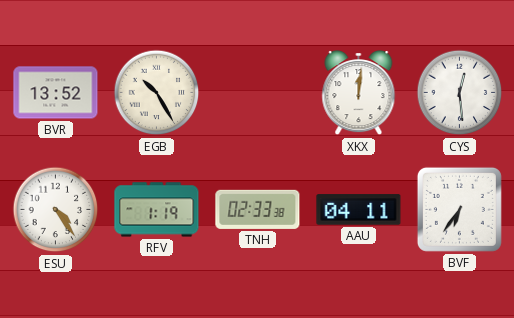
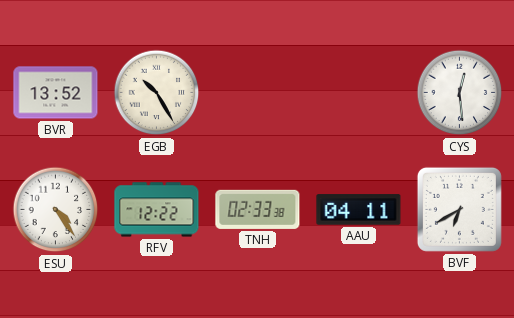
XKX: 12:01 -> none (359, 94)
RFV: 1:19 -> 12:22 (157, 210)
BVF: 6:36 -> 6:40 (459, 209)
